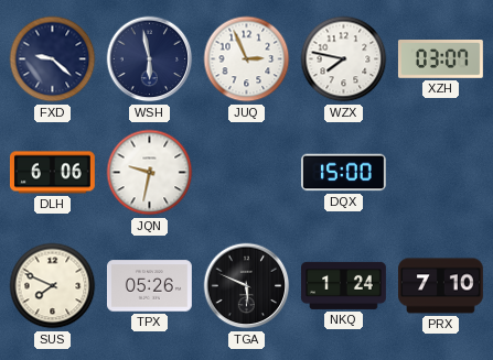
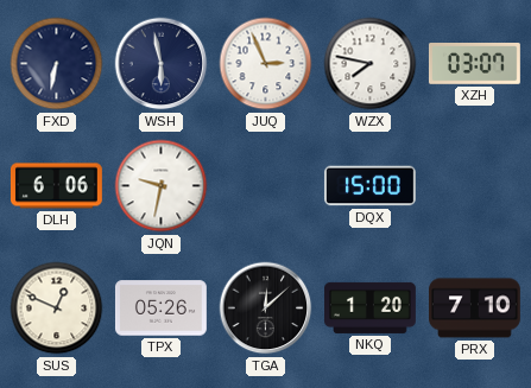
FXD: 9:22 -> 6:32 (57, 64)
SUS: 7:49 -> 12:49 (57, 309)
TGA: 5:49 -> 12:08 (266, 309)
NKQ: 1:24 -> 1:20 (371, 307)
